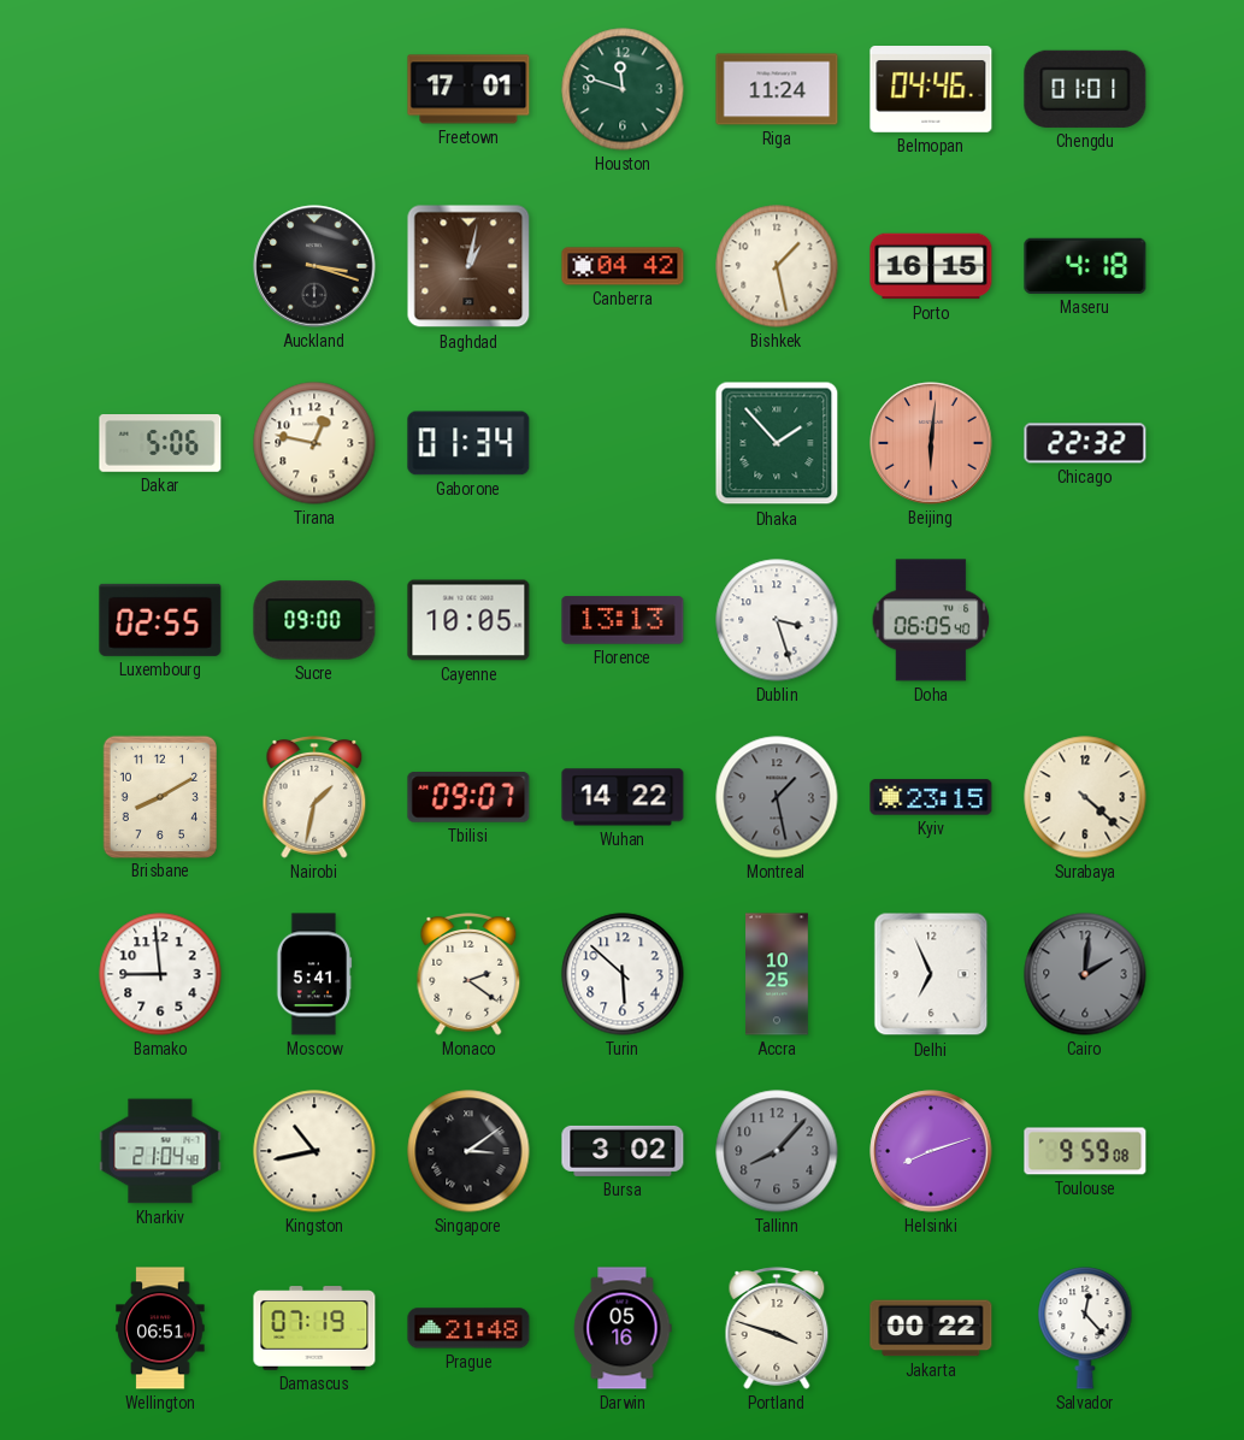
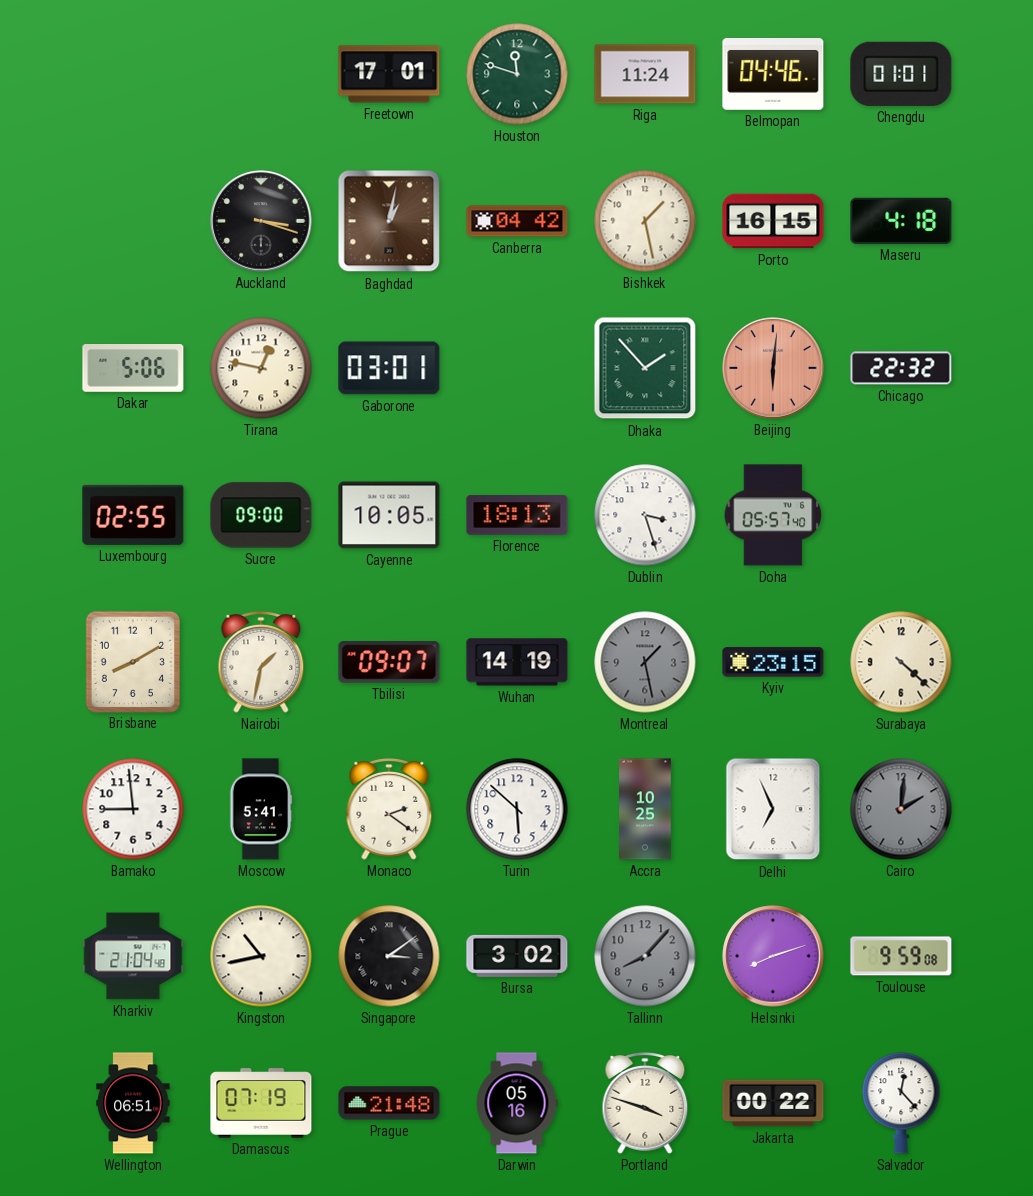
Gaborone: 01:34 -> 03:01 (389, 368)
Florence: 13:13 -> 18:13 (517, 515)
Doha: 06:05 -> 05:57 (773, 515)
Wuhan: 14:22 -> 14:19 (517, 662)
